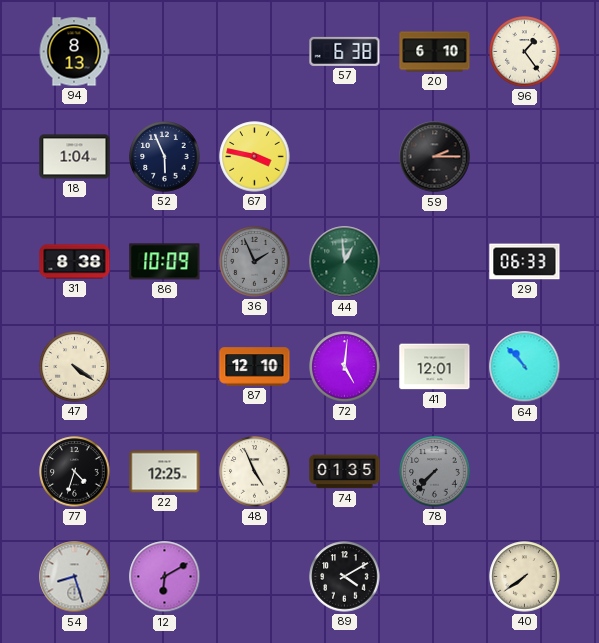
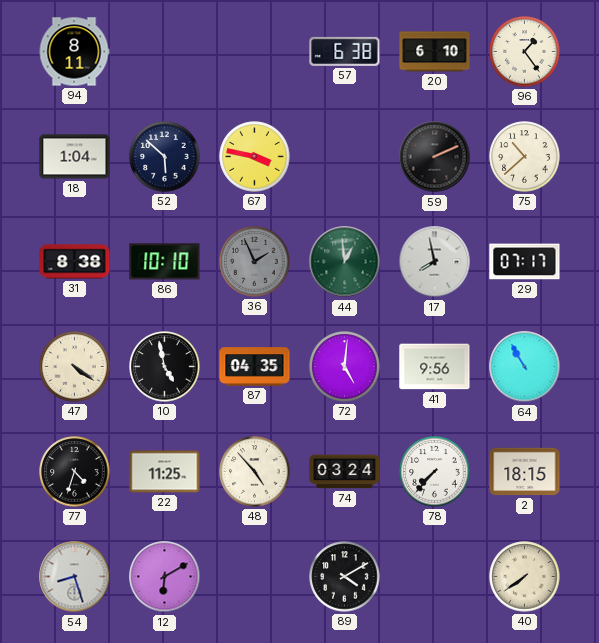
94: 8:13 -> 8:11 (74, 52)
52: 5:56 -> 5:52 (165, 157)
59: 2:15 -> 2:11 (435, 157)
75: none -> 10:38 (525, 157)
86: 10:09 -> 10:10 (165, 262)
17: none -> 7:58 (435, 262)
29: 06:33 -> 07:17 (525, 262)
10: none -> 4:58 (165, 367)
87: 12:10 -> 04:35 (255, 367)
41: 12:01 -> 9:56 (435, 367)
64: 10:53 -> 10:55 (525, 367)
22: 12:25 -> 11:25 (165, 472)
48: 4:56 -> 4:53 (255, 472)
74: 01:35 -> 03:24 (345, 472)
78 dial: grey -> white (435, 472)
2: none -> 18:15 (525, 472)
